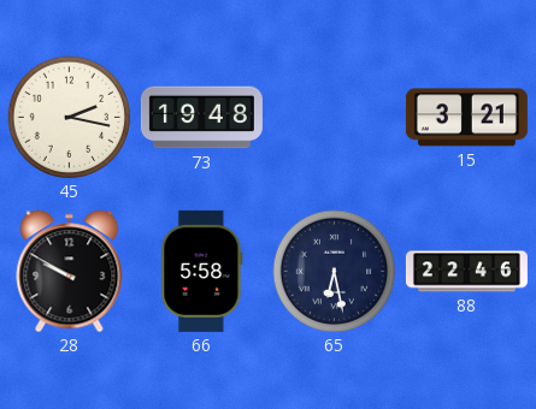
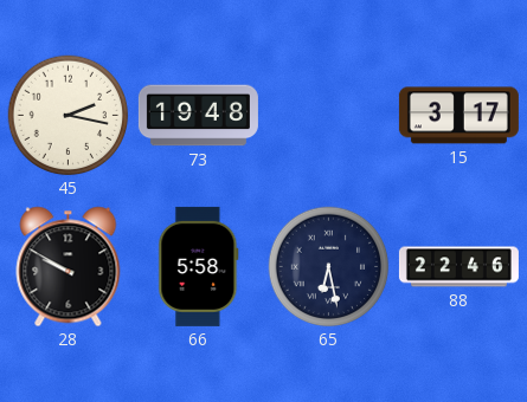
15: 3:21 -> 3:17 (458, 116)
